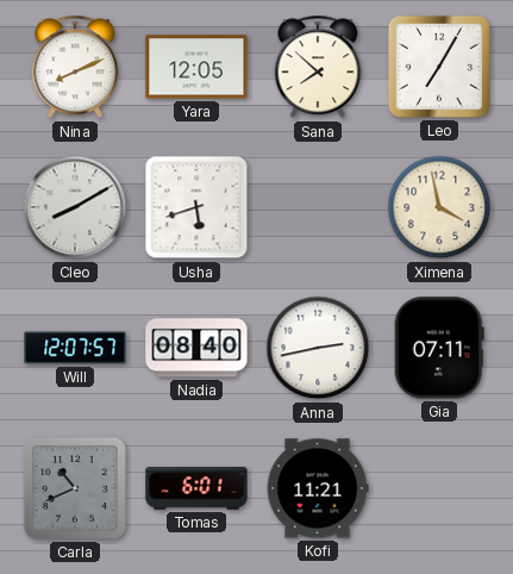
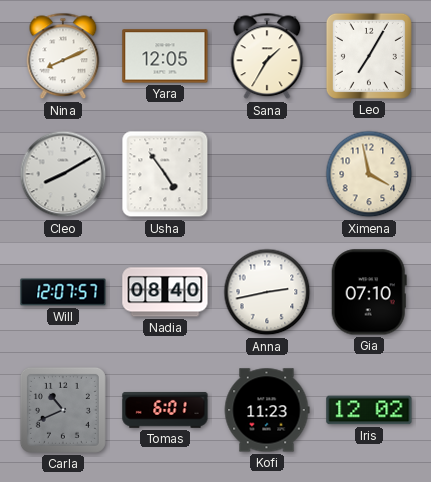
Sana: 7:52 -> 1:35 (267, 56)
Usha: 5:42 -> 4:54 (165, 174)
Gia: 07:11 -> 07:10 (369, 292)
Kofi: 11:21 -> 11:23 (267, 410)
Iris: none -> 12:02 (369, 410)
